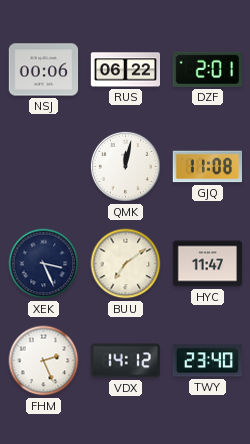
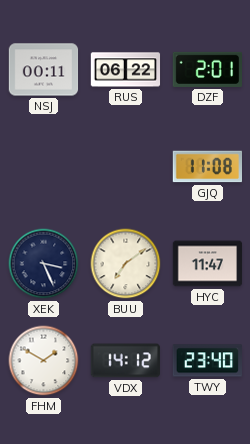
NSJ: 00:06 -> 00:11 (44, 70)
QMK: 12:02 -> none (125, 166)
FHM: 2:26 -> 1:50 (44, 361)
